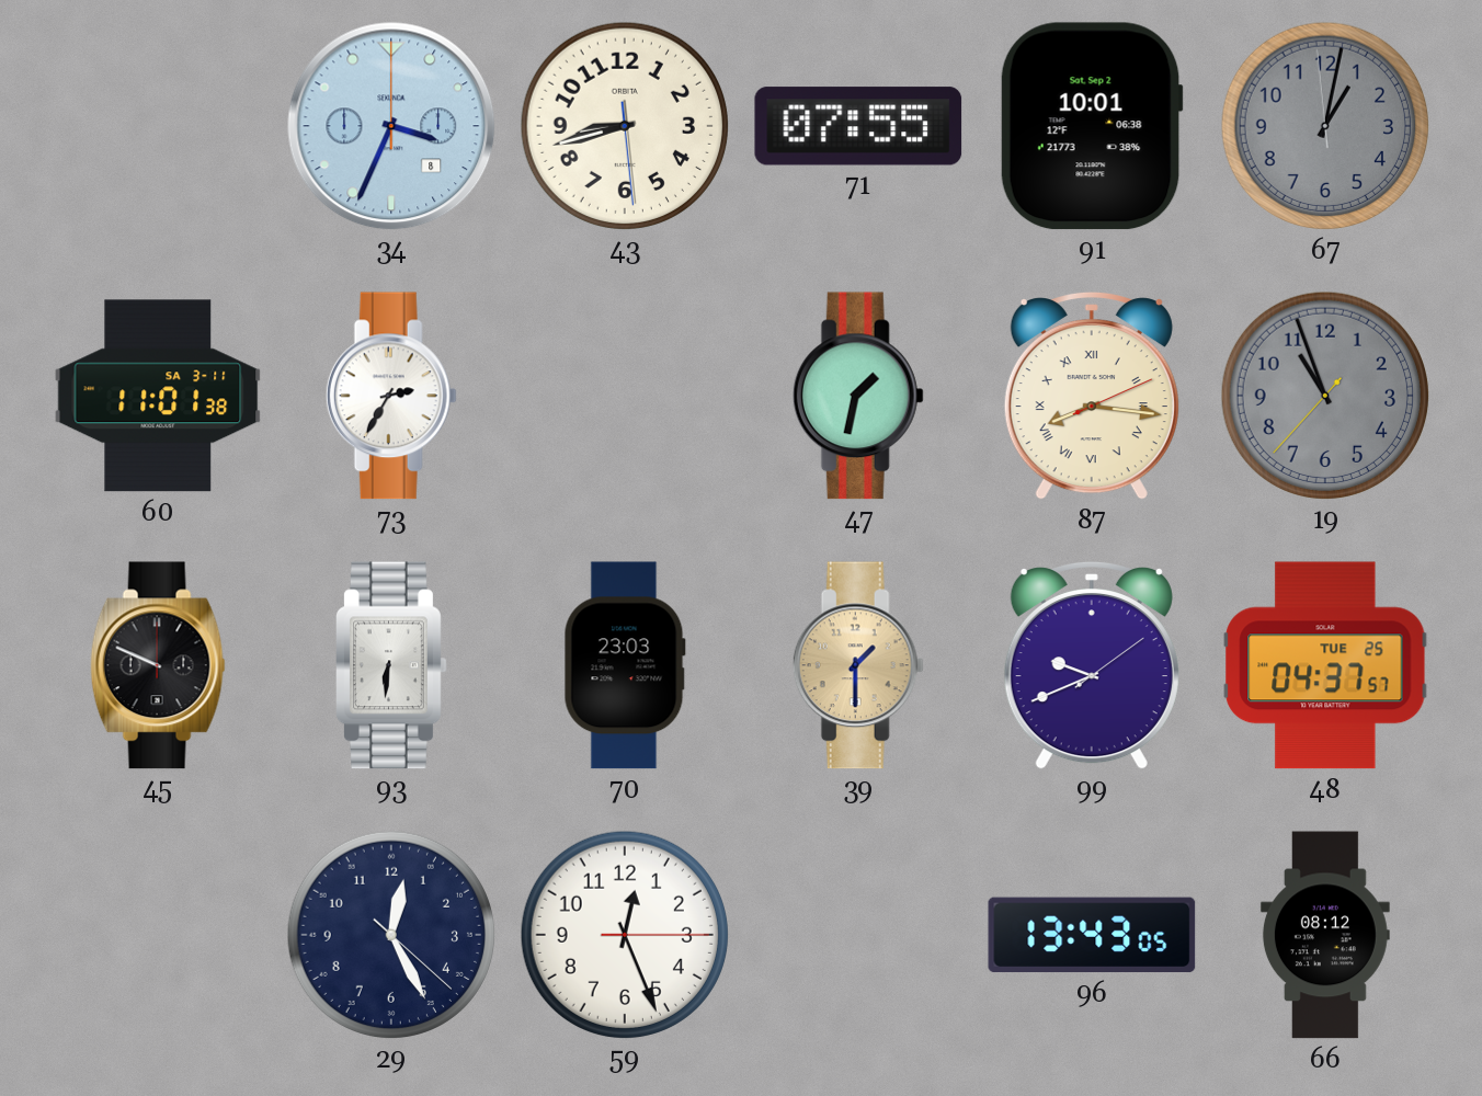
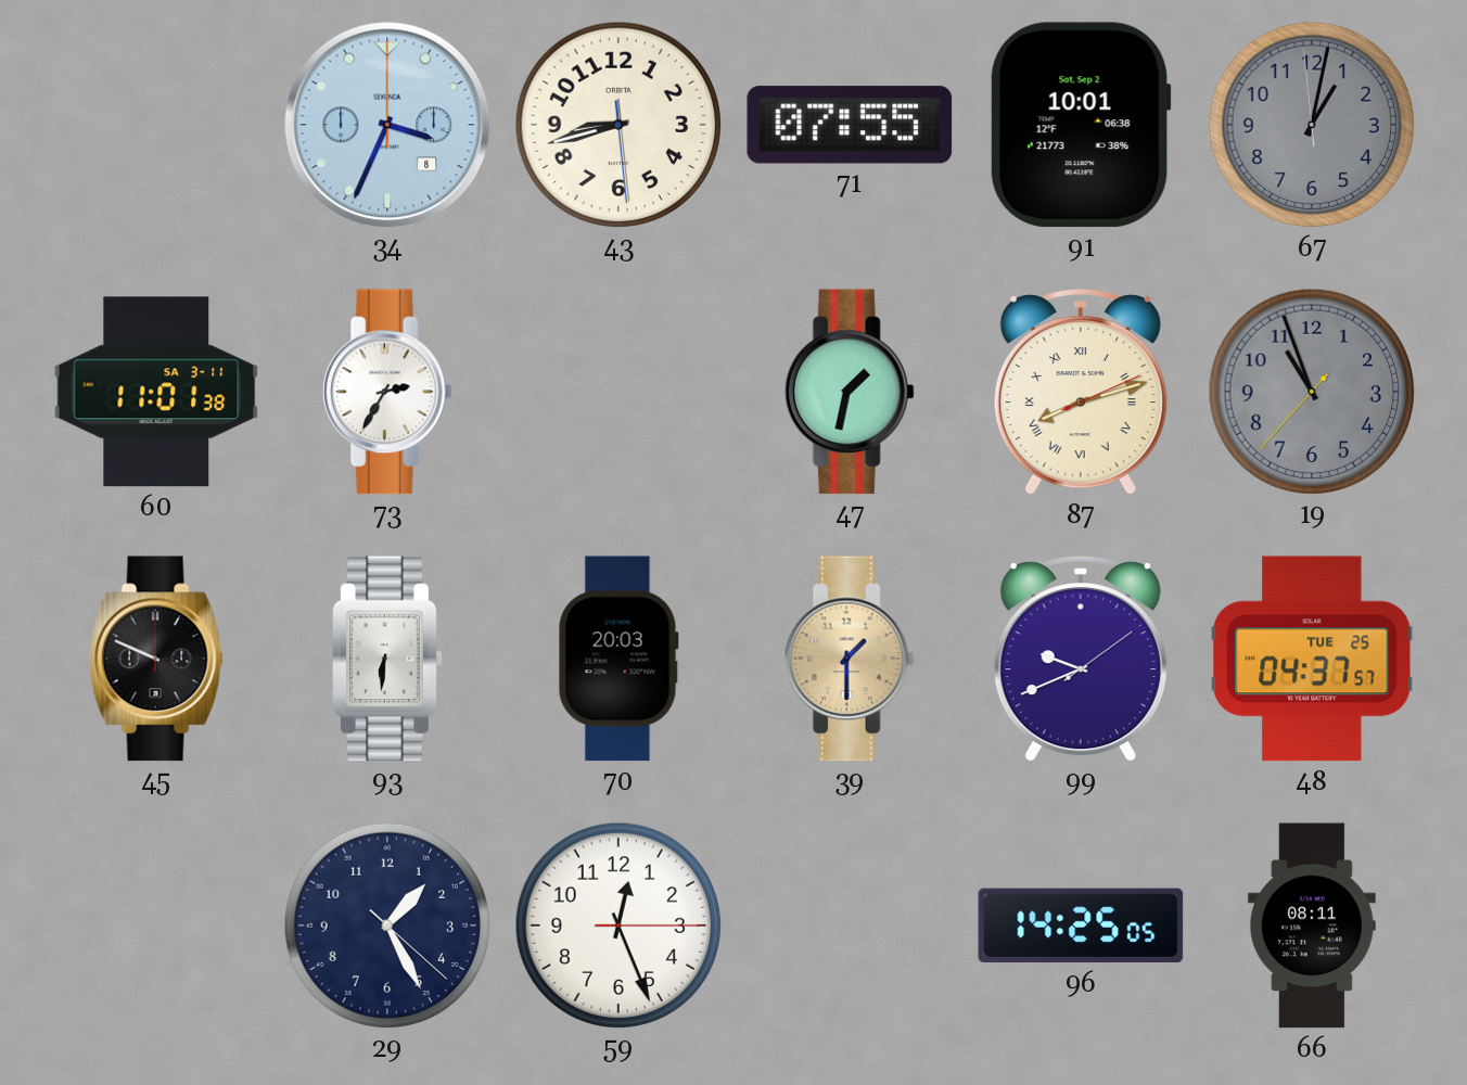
87: 8:16 -> 8:12 (1081, 392)
70: 23:03 -> 20:03 (618, 659)
29: 12:25 -> 1:25 (387, 926)
96: 13:43 -> 14:25 (1081, 926)
66: 08:12 -> 08:11 (1312, 926)
